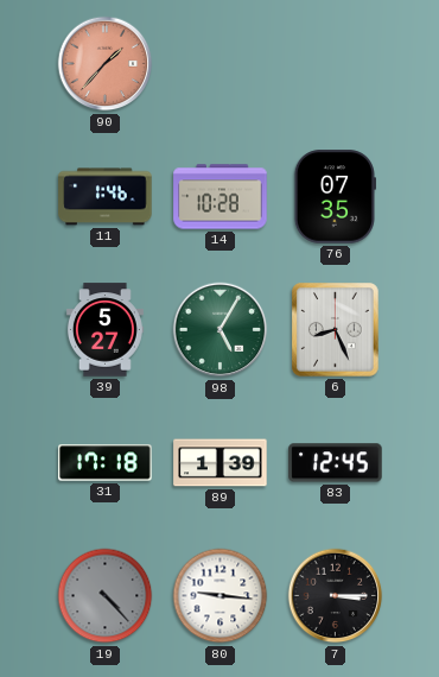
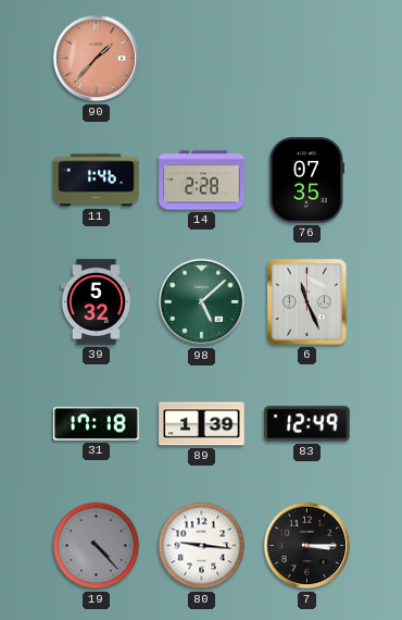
14: 10:28 -> 2:28 (202, 181)
39: 5:27 -> 5:32 (96, 302)
98: 5:05 -> 5:08 (202, 302)
6: 8:26 -> 11:26 (307, 302)
83: 12:45 -> 12:49 (307, 424)
